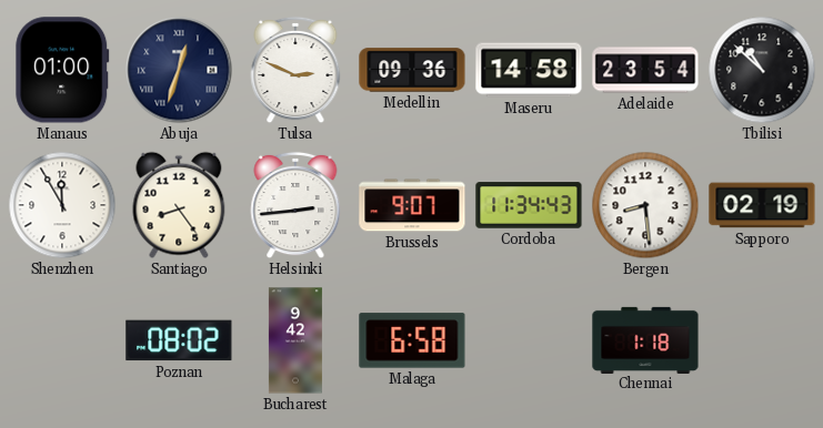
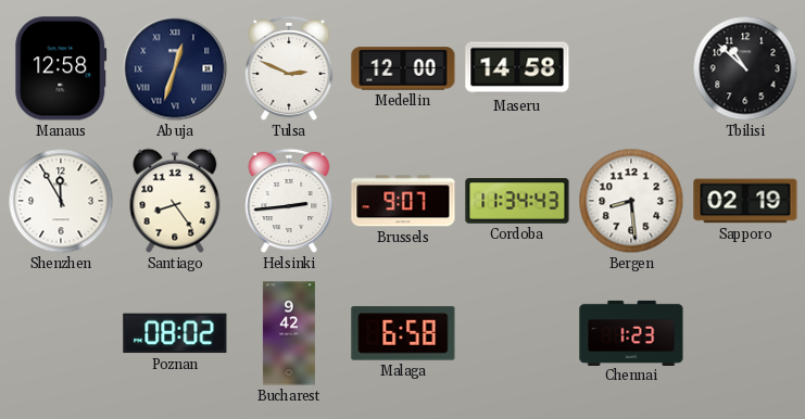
Manaus: 01:00 -> 12:58 (61, 68)
Medellin: 09:36 -> 12:00 (403, 68)
Adelaide: 23:54 -> none (645, 70)
Chennai: 1:18 -> 1:23 (631, 332)
